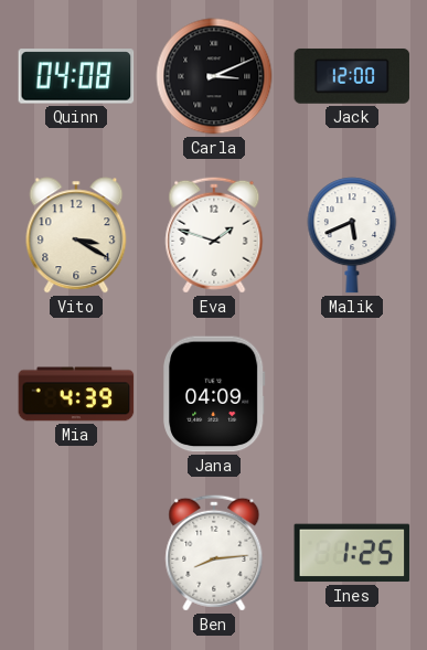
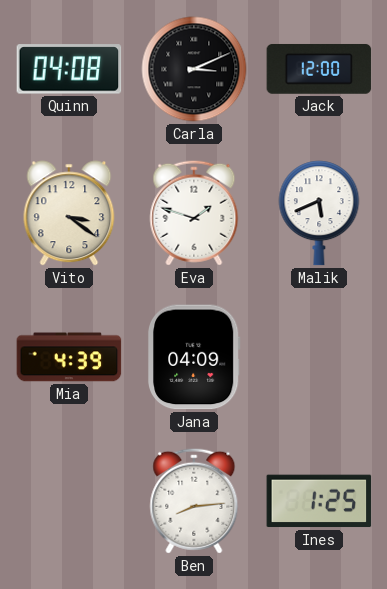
Vito: 3:20 -> 3:21 (69, 213)
